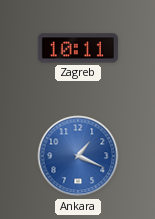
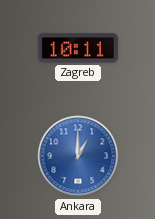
Ankara: 1:19 -> 1:00 (78, 156)
